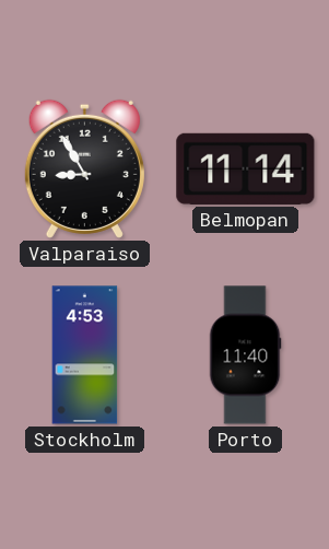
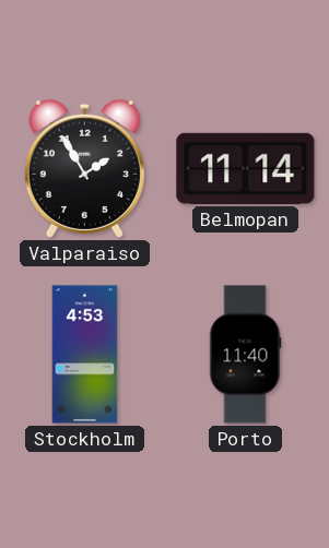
Valparaiso: 8:55 -> 1:55 (84, 168)
